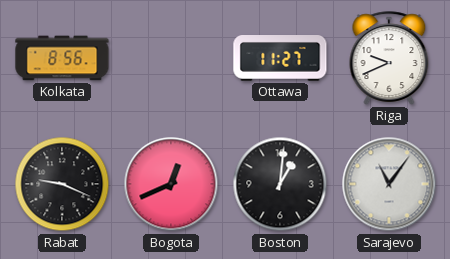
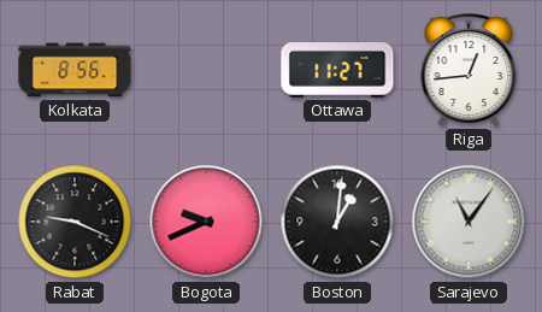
Riga: 9:41 -> 12:44 (469, 70)
Bogota: 12:41 -> 9:41 (206, 222)
